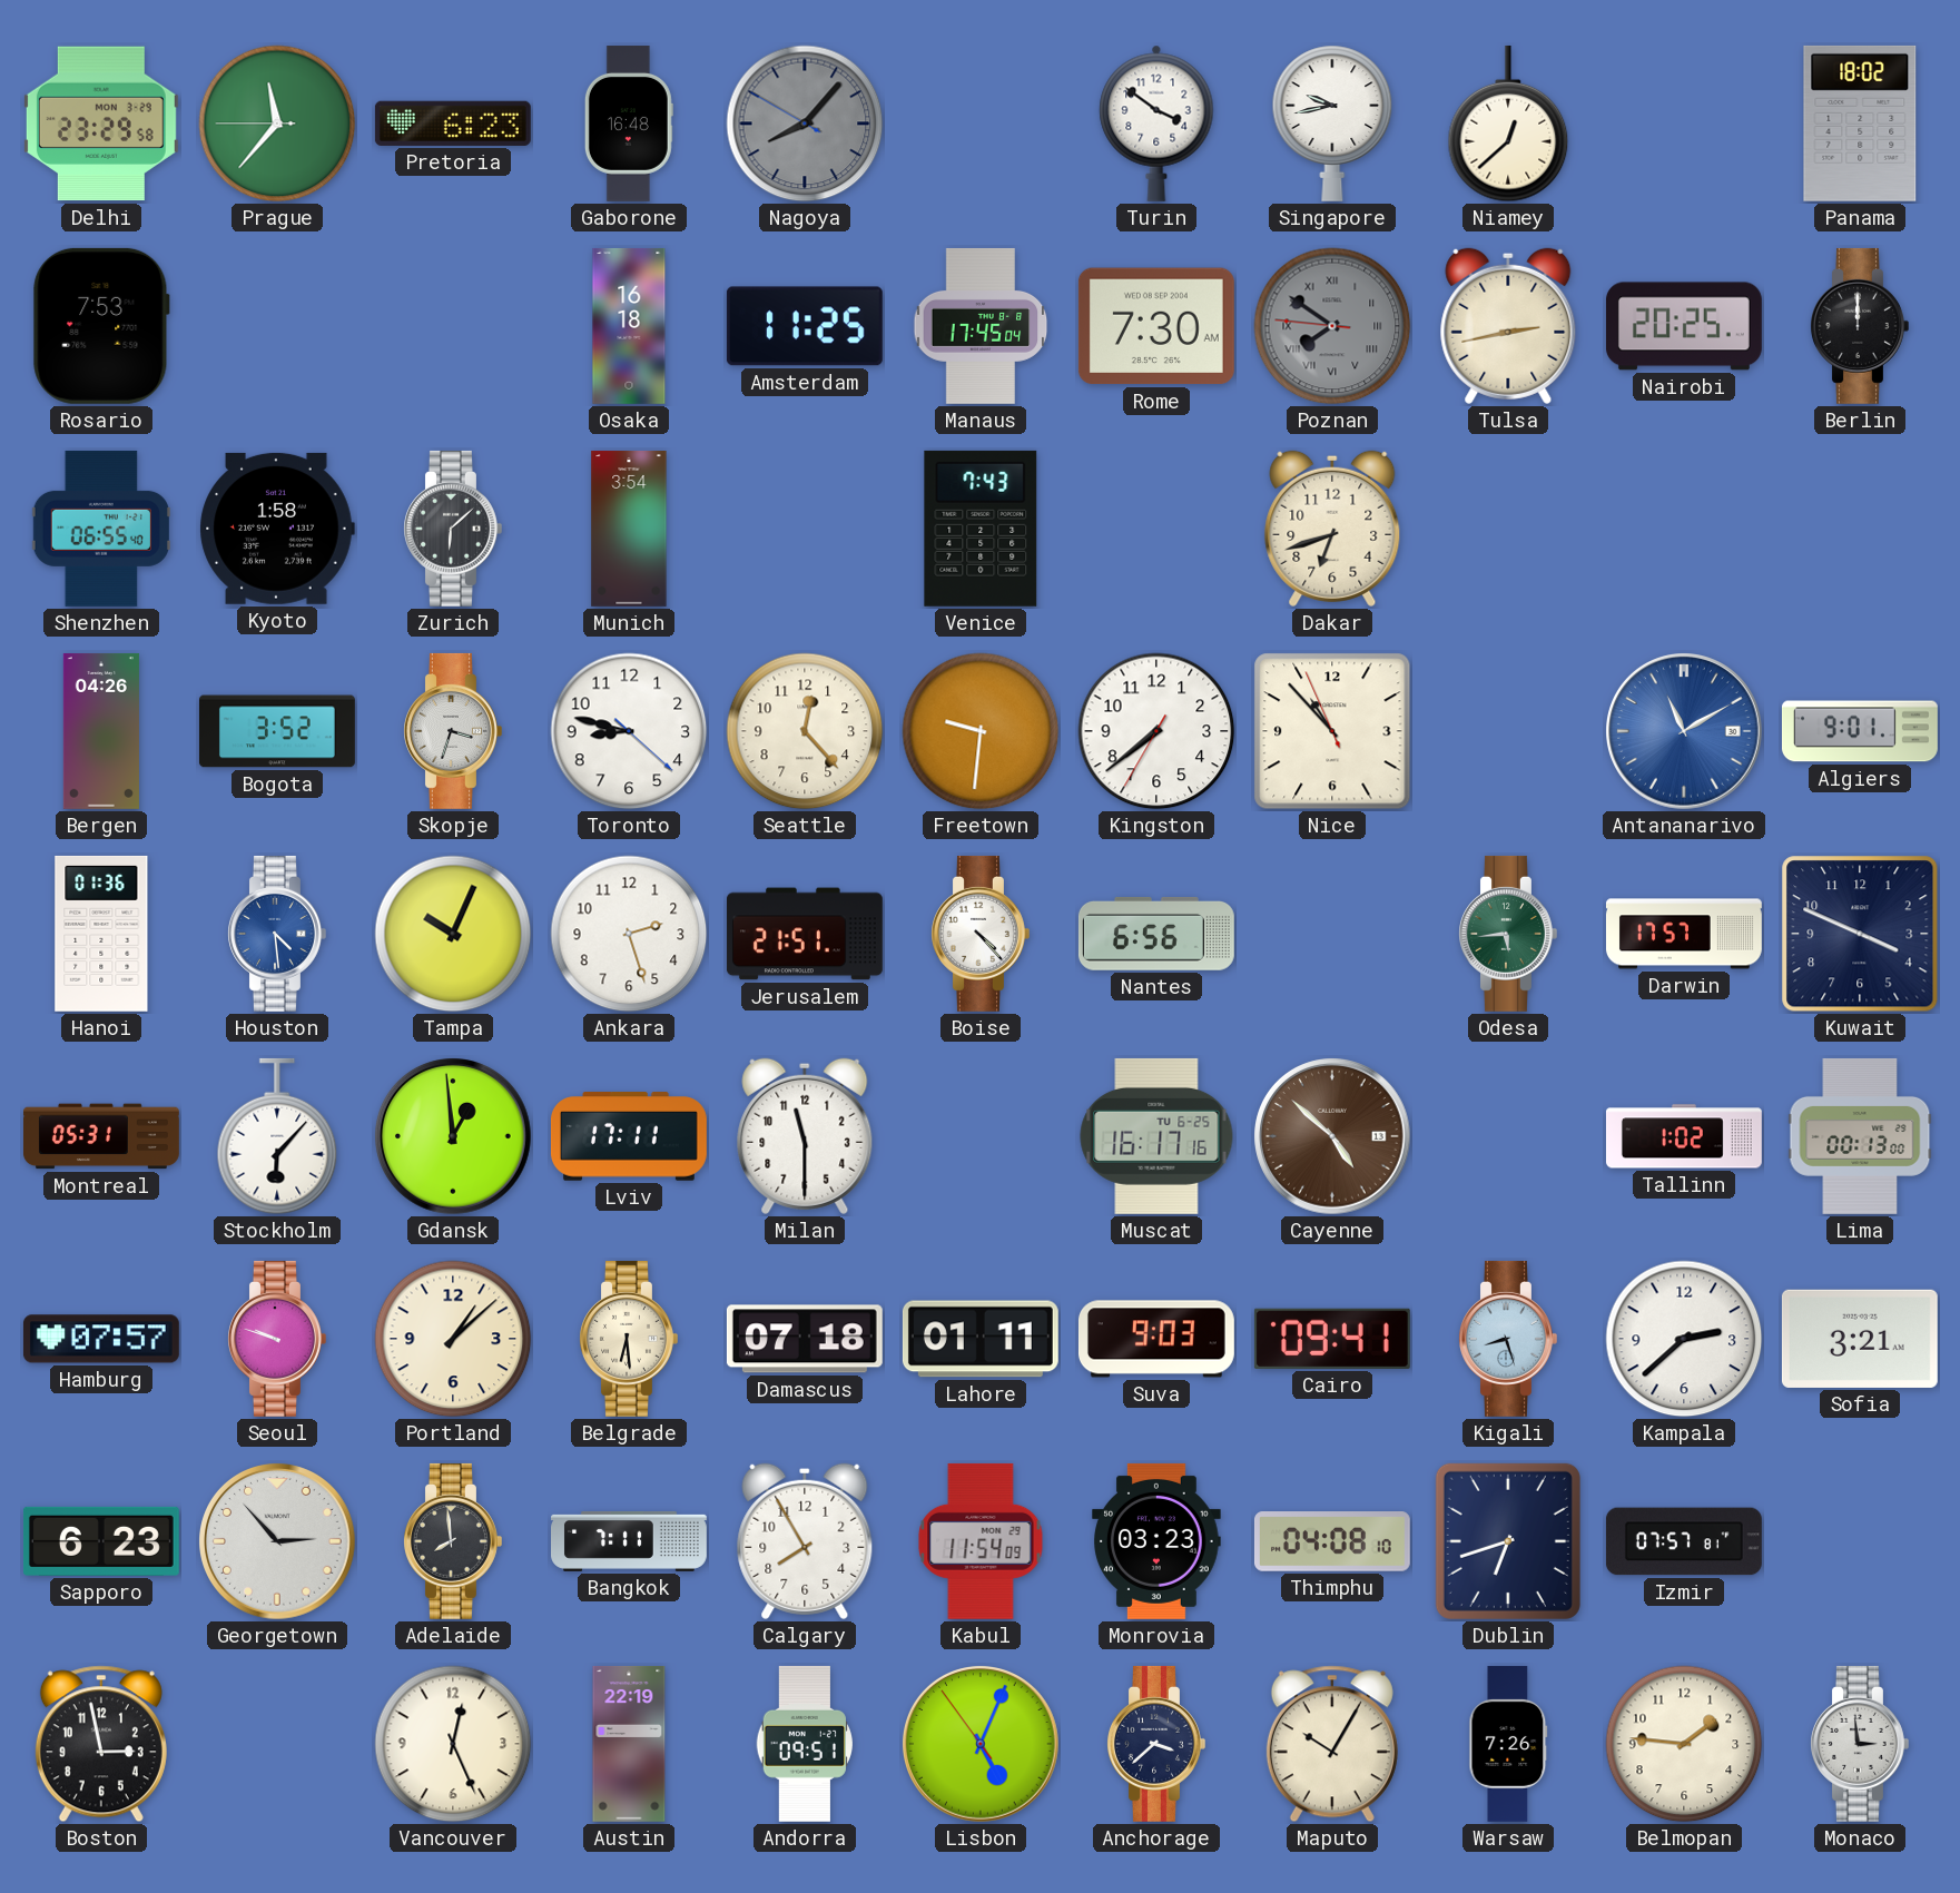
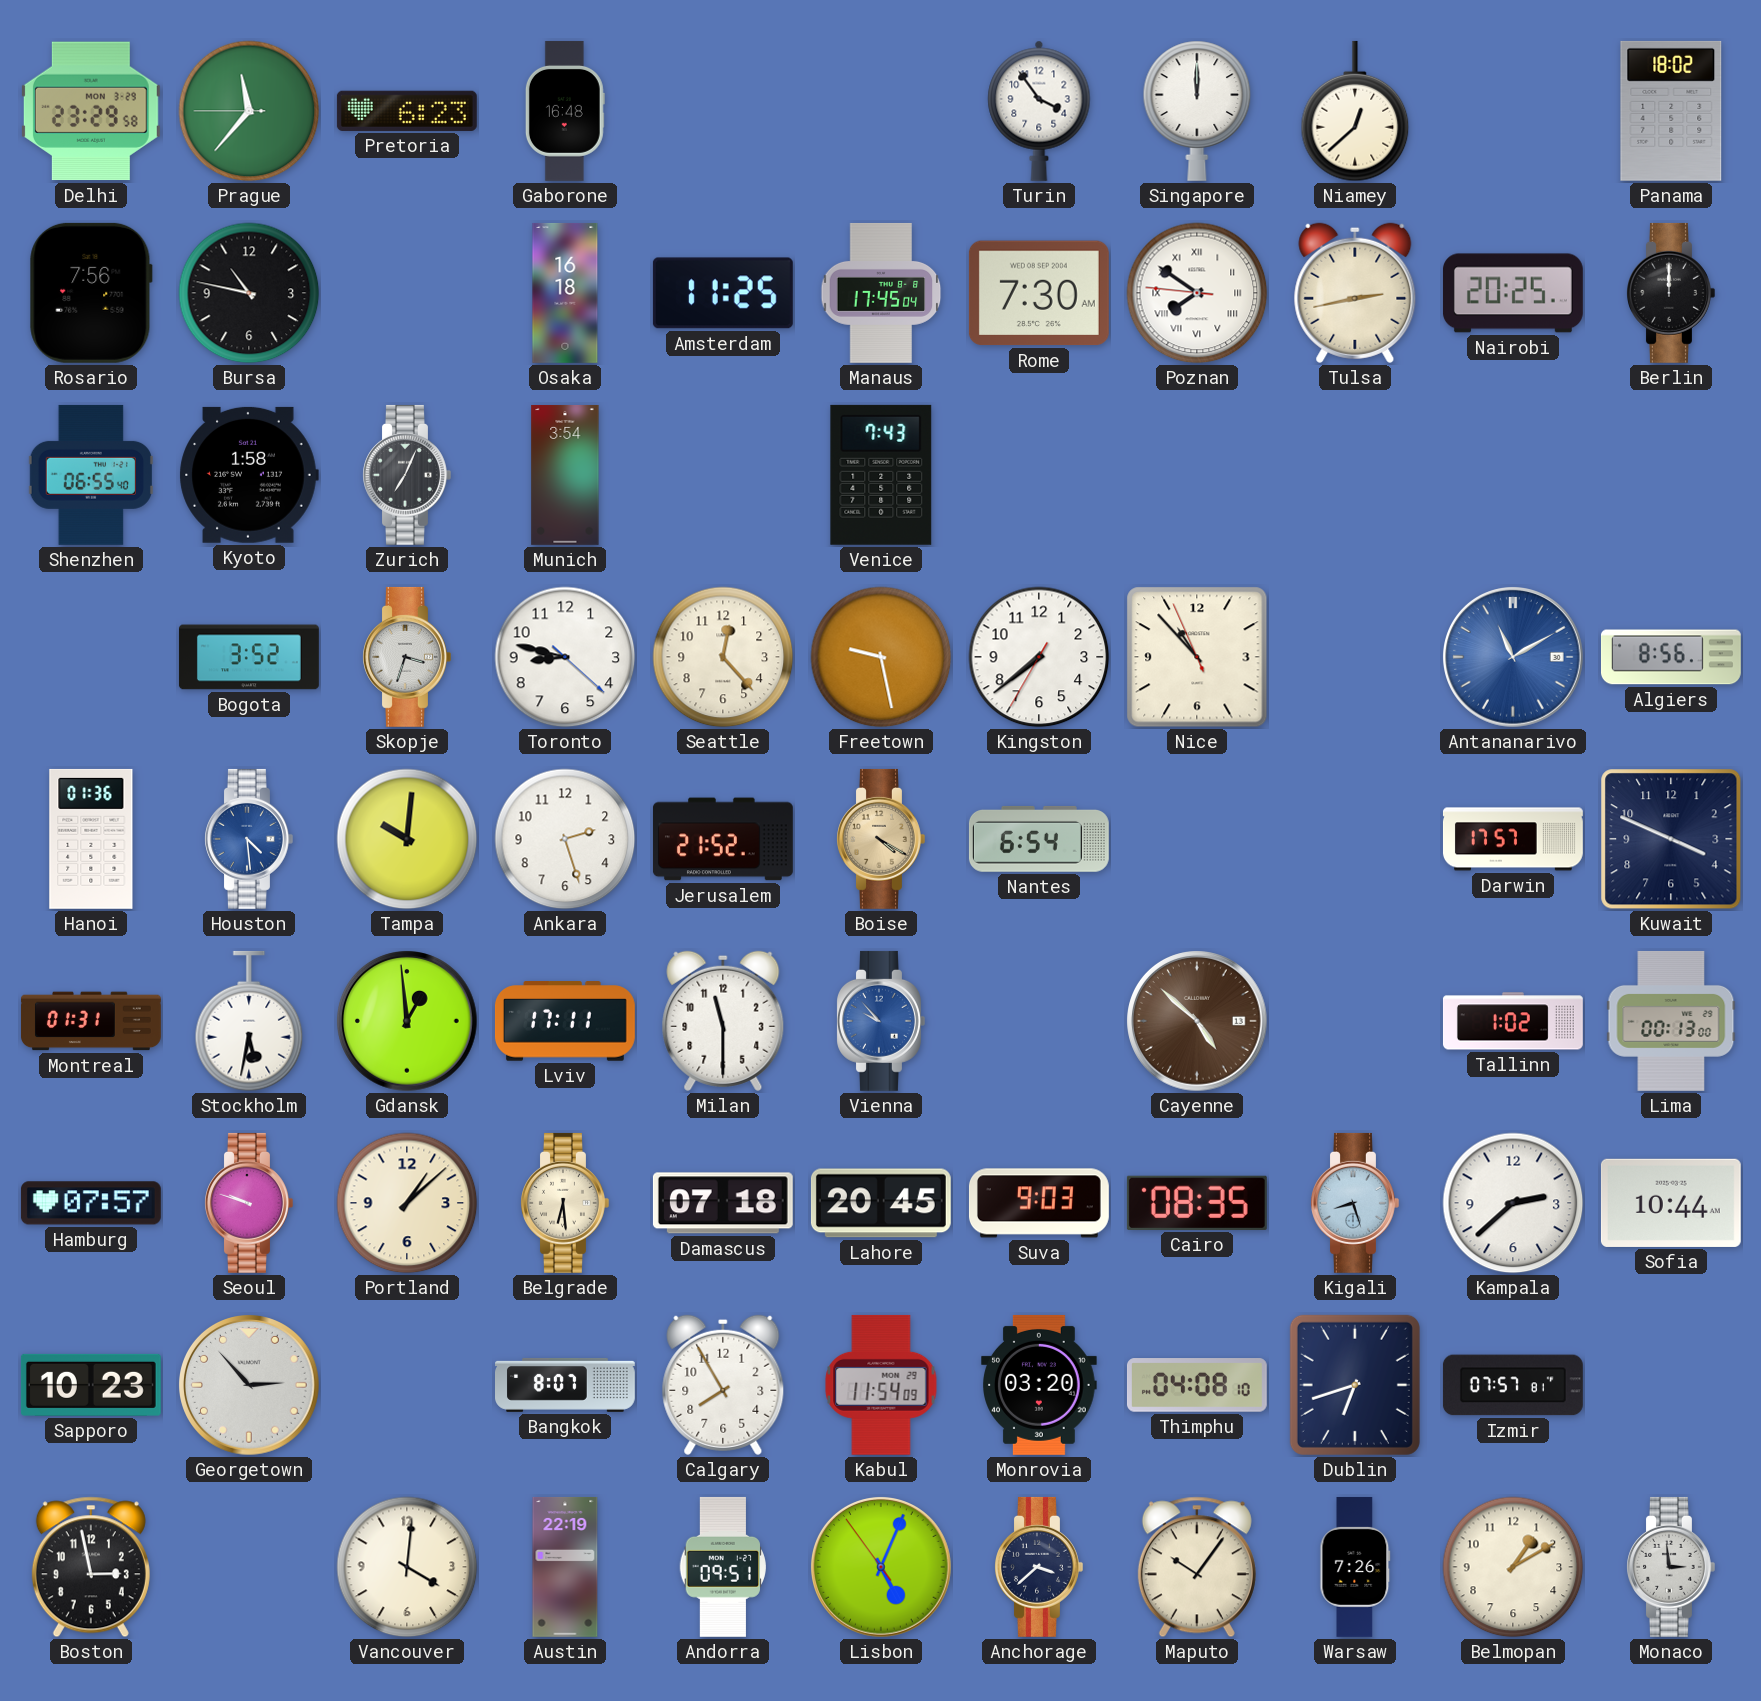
Nagoya: 8:06 -> none (805, 124)
Turin: 3:51 -> 3:54 (1039, 111)
Singapore: 9:43 -> 12:00 (1197, 111)
Rosario: 7:53 -> 7:56 (91, 293)
Bursa: none -> 10:47 (249, 293)
Poznan dial: grey -> white (1197, 293)
Zurich: 6:08 -> 7:04 (407, 475)
Dakar: 6:42 -> none (1332, 529)
Bergen: 04:26 -> none (101, 731)
Freetown: 9:31 -> 9:28 (881, 657)
Algiers: 9:01 -> 8:56 (1671, 657)
Tampa: 10:04 -> 10:01 (407, 839)
Jerusalem: 21:51 -> 21:52 (723, 839)
Boise: 4:23 -> 4:20 (881, 839)
Boise dial: white -> champagne (881, 839)
Nantes: 6:56 -> 6:54 (1039, 839)
Odesa: 5:44 -> none (1508, 934)
Montreal: 05:31 -> 01:31 (91, 1021)
Stockholm: 6:07 -> 5:32 (249, 1021)
Vienna: none -> 9:53 (881, 1021)
Muscat: 16:17 -> none (1156, 1136)
Lahore: 01:11 -> 20:45 (881, 1203)
Cairo: 09:41 -> 08:35 (1197, 1203)
Sofia: 3:21 -> 10:44 (1671, 1203)
Sapporo: 6:23 -> 10:23 (91, 1385)
Adelaide: 7:59 -> none (453, 1541)
Bangkok: 7:11 -> 8:07 (566, 1385)
Monrovia: 03:23 -> 03:20 (1040, 1385)
Vancouver: 12:26 -> 4:01 (407, 1567)
Maputo: 10:05 -> 10:06 (1197, 1567)
Belmopan: 1:46 -> 1:10 (1513, 1567)
